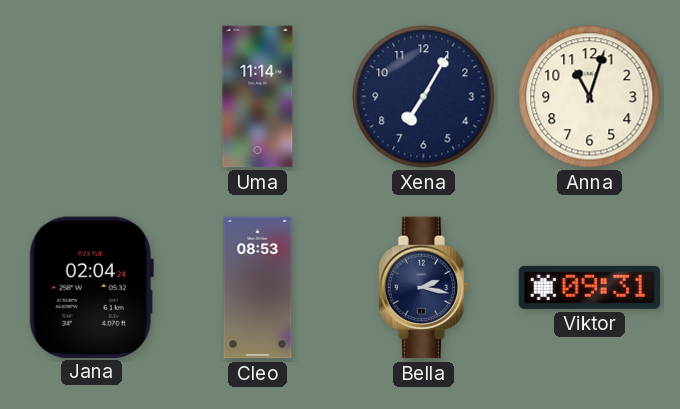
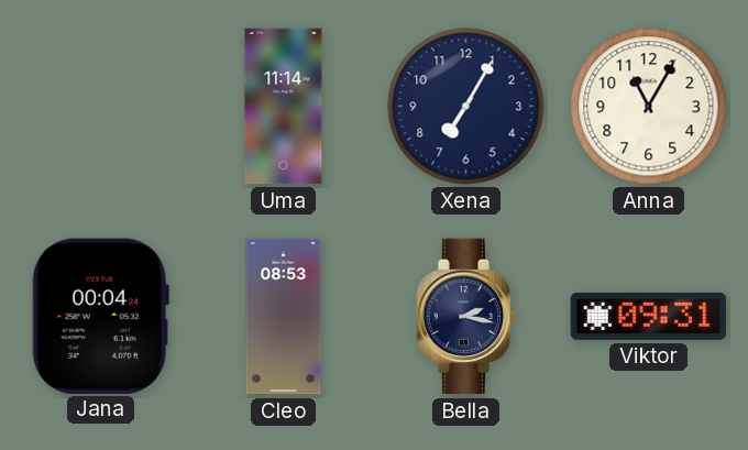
Anna: 11:03 -> 11:05 (649, 107)
Jana: 02:04 -> 00:04 (100, 316)
